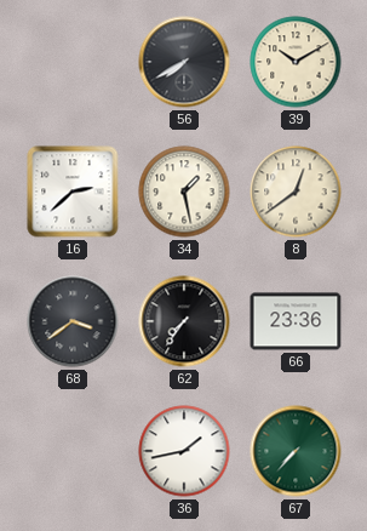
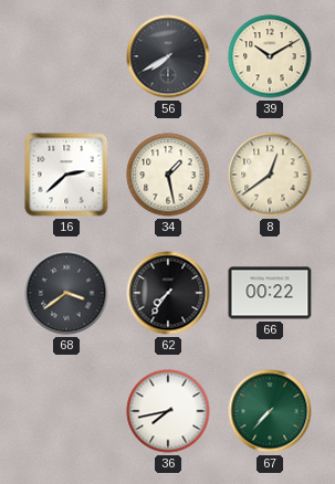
66: 23:36 -> 00:22 (270, 293)
36: 1:43 -> 7:43 (168, 411)
